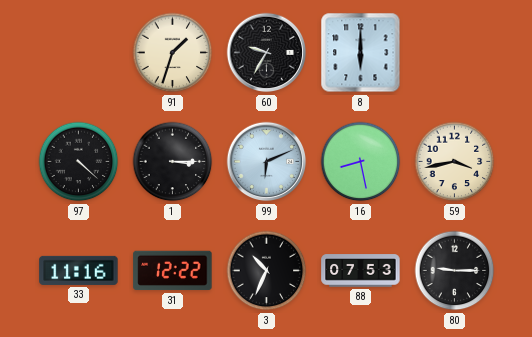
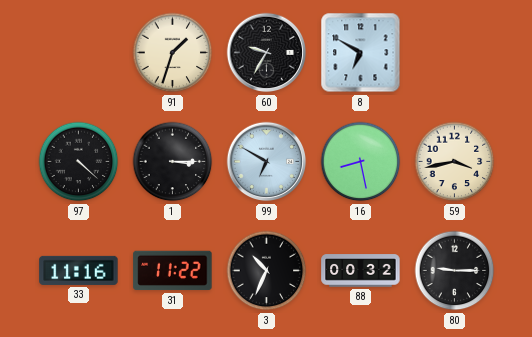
8: 6:00 -> 6:50 (361, 53)
99: 6:11 -> 6:50 (267, 162)
31: 12:22 -> 11:22 (173, 271)
88: 07:53 -> 00:32 (361, 271)
